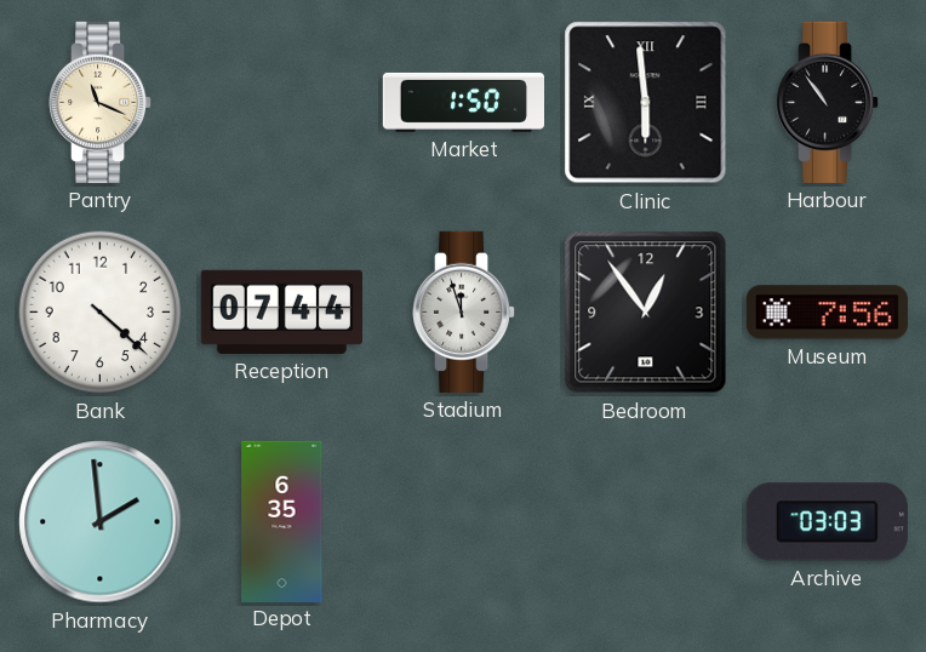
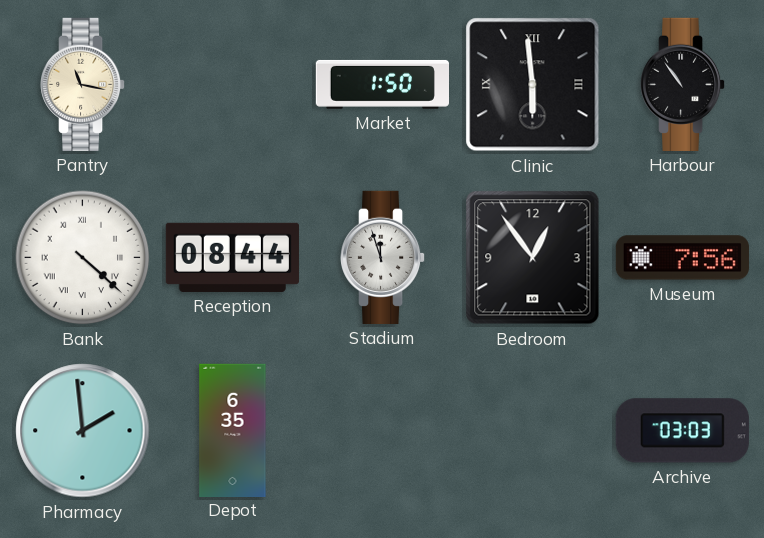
Pantry: 11:19 -> 11:17 (84, 84)
Bank numerals: Arabic -> Roman (83, 258)
Reception: 07:44 -> 08:44 (232, 257)
